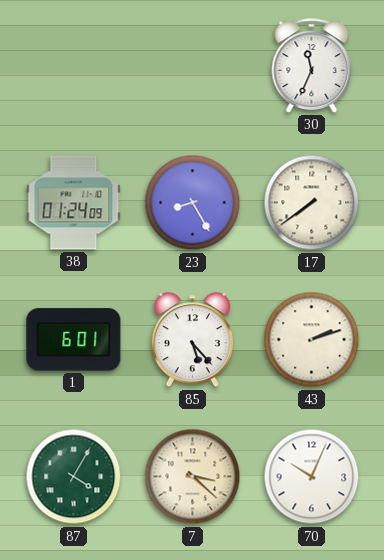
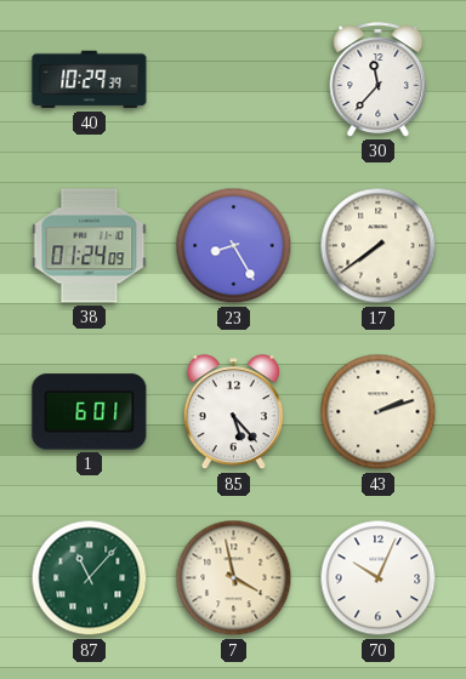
40: none -> 10:29 (90, 80)
30: 11:34 -> 11:37 (379, 80)
87: 4:05 -> 11:07 (90, 578)
7: 3:22 -> 3:58 (234, 578)
